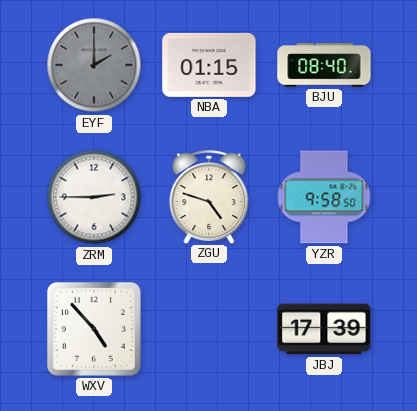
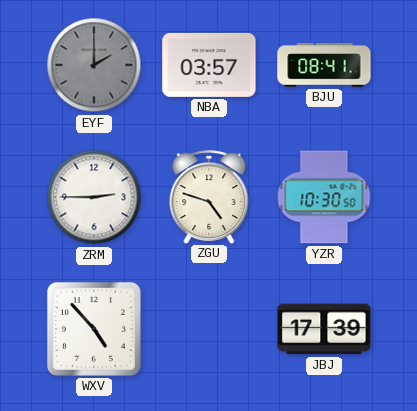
NBA: 01:15 -> 03:57 (209, 65)
BJU: 08:40 -> 08:41 (324, 65)
YZR: 9:58 -> 10:30 (324, 197)
